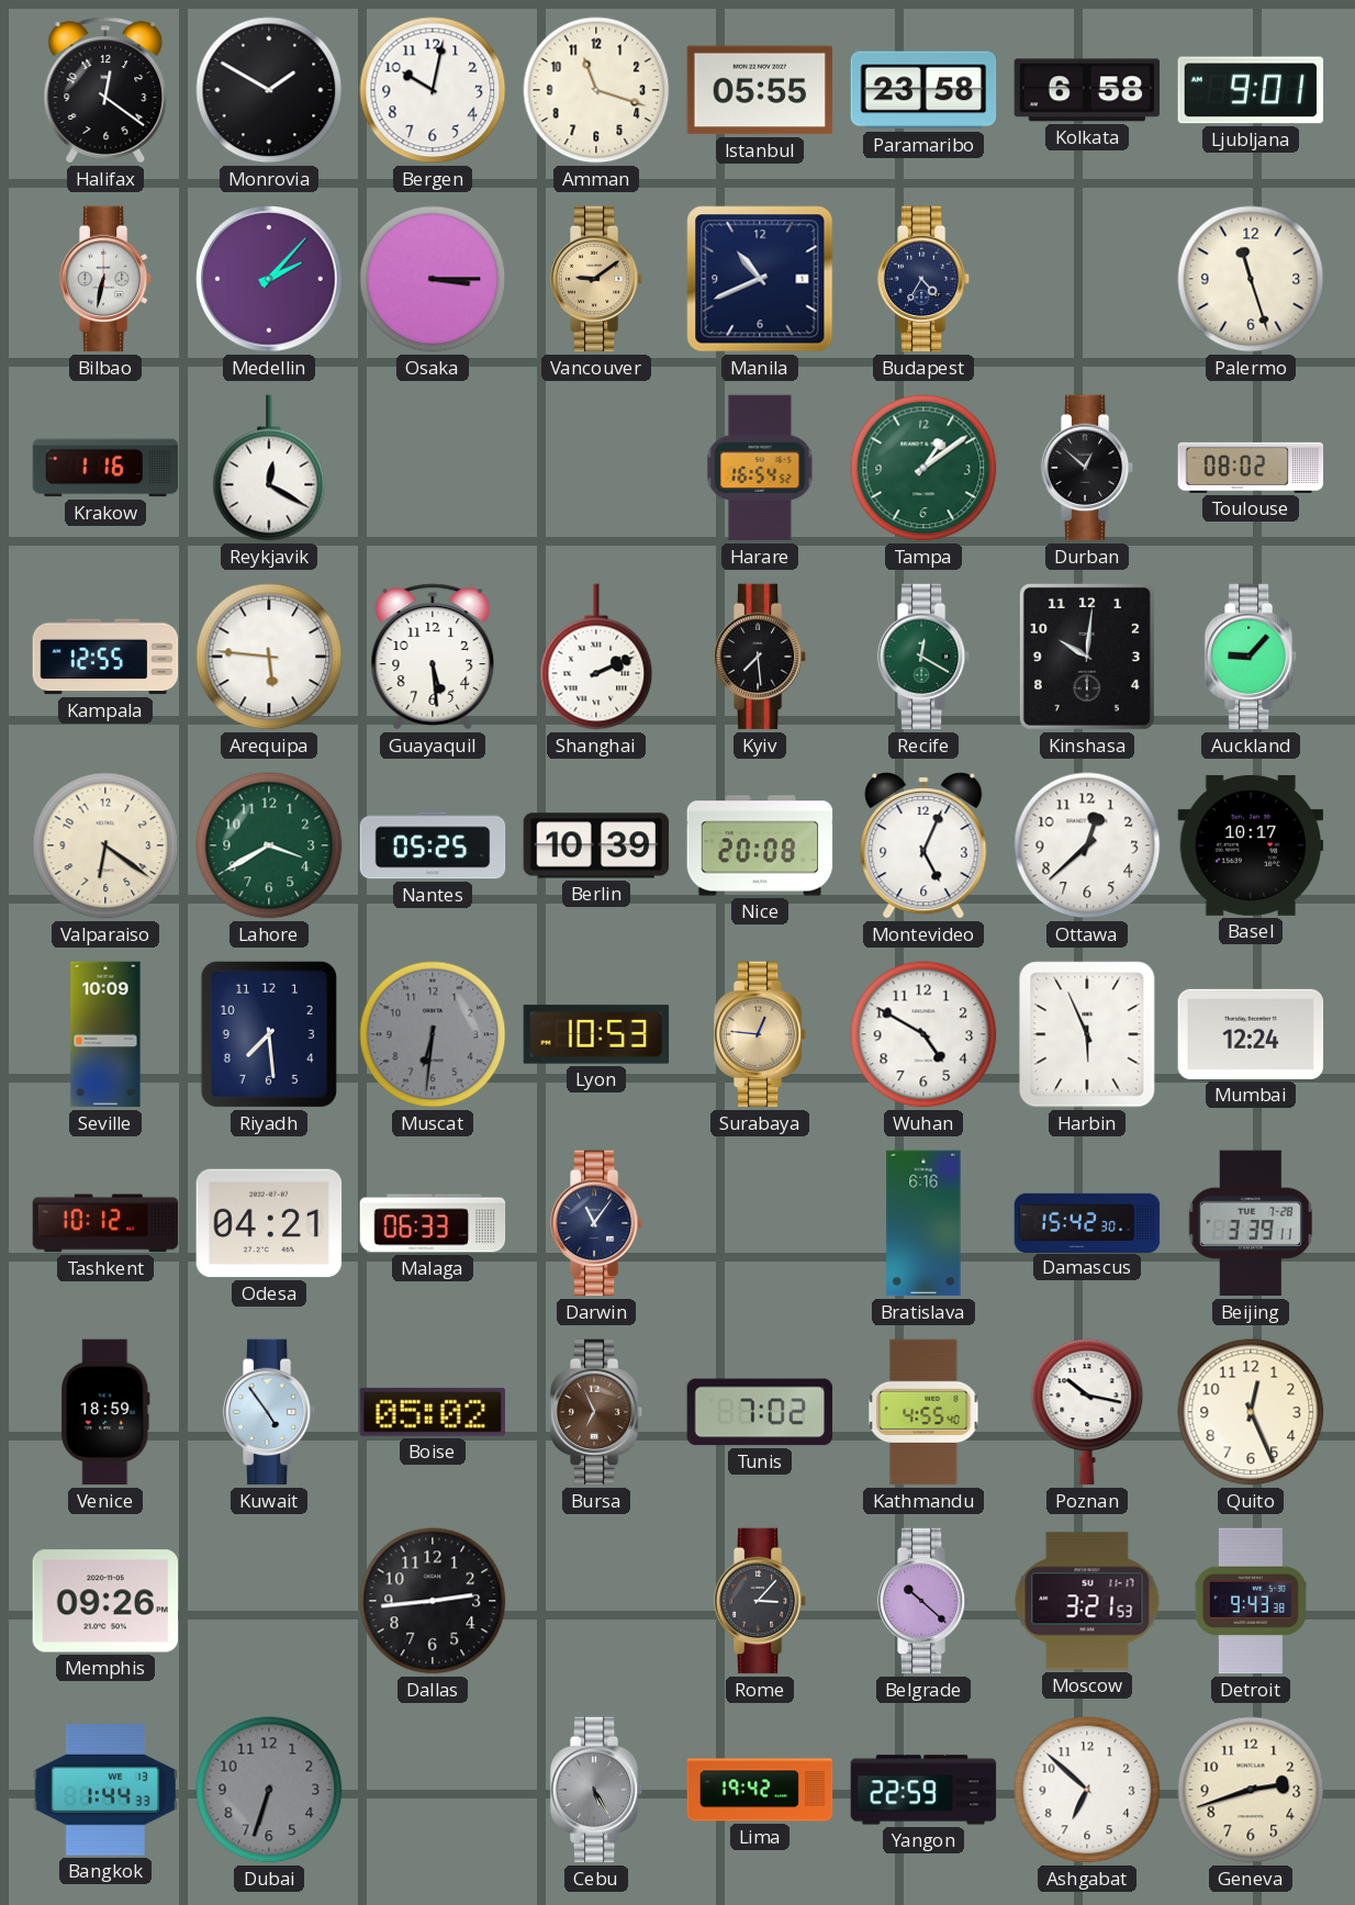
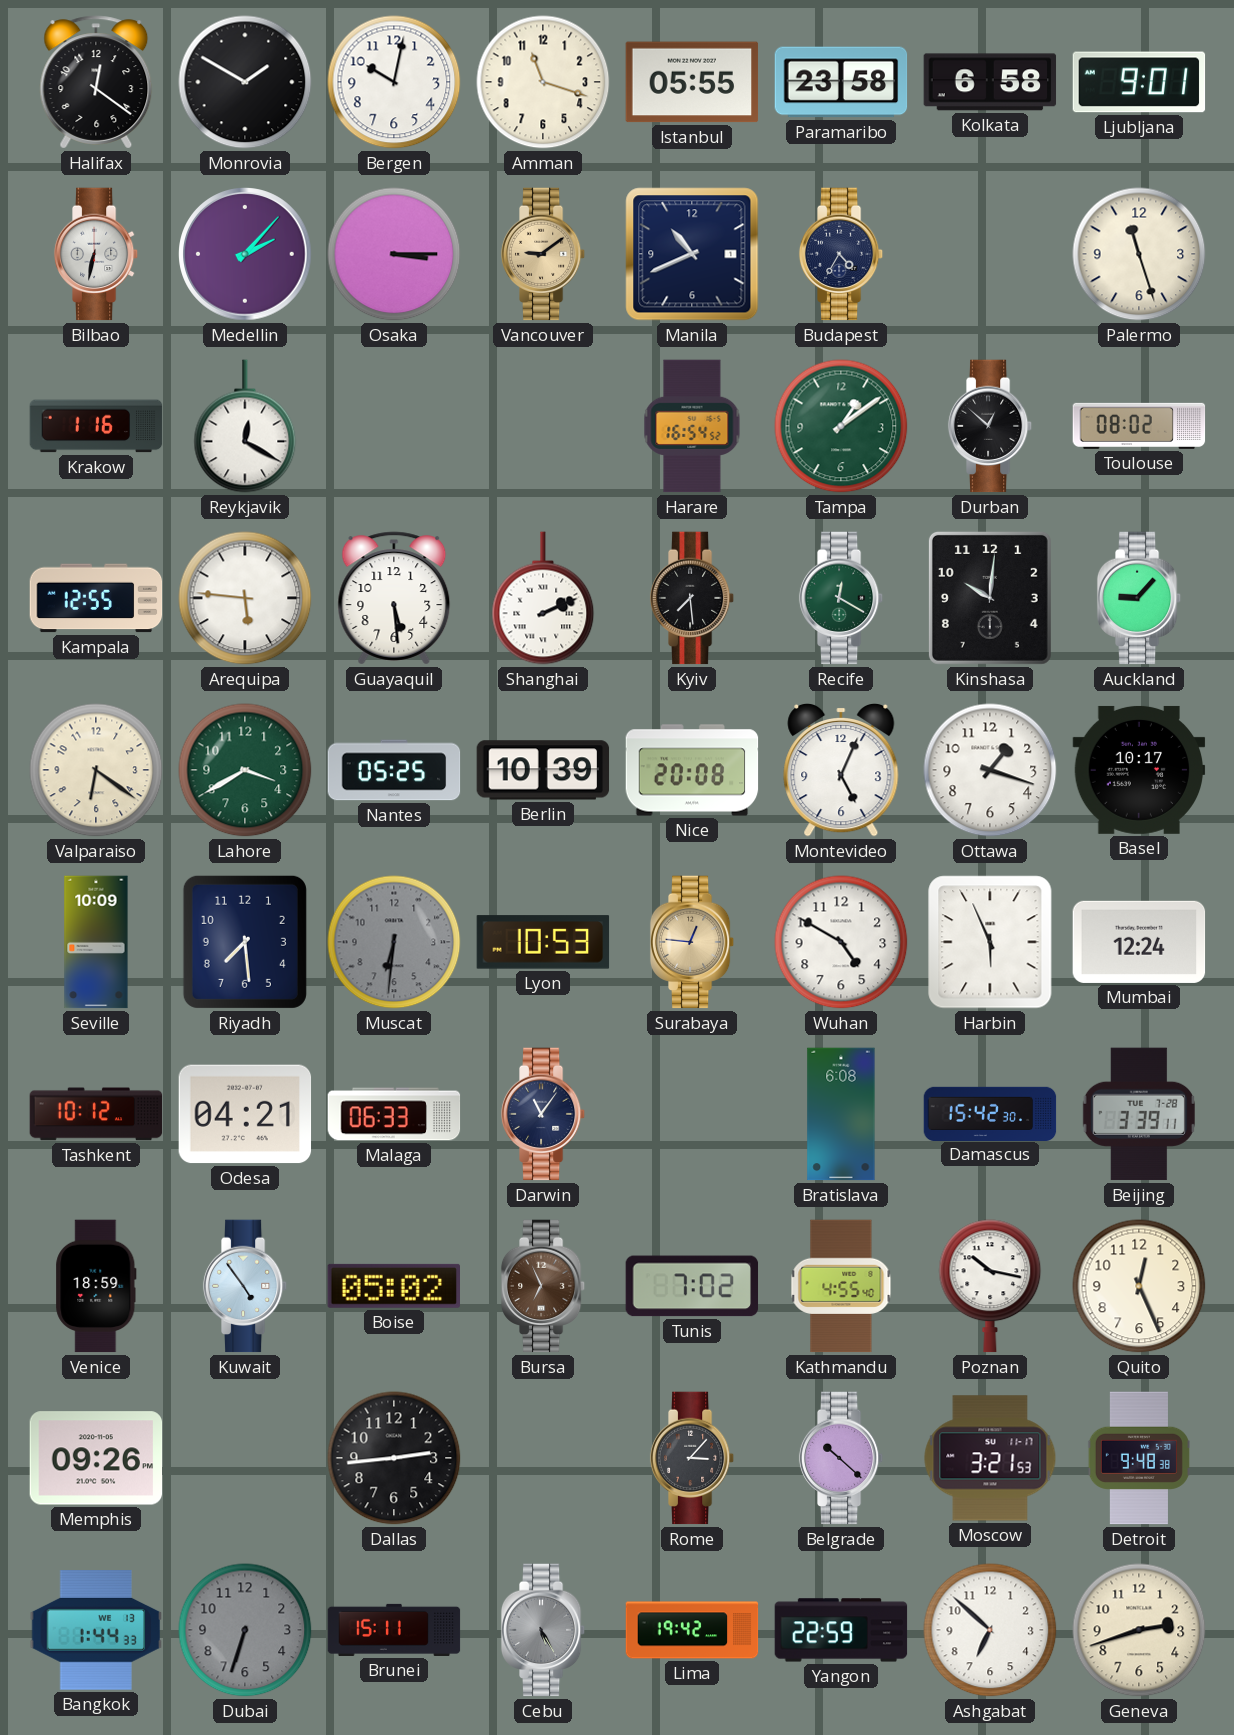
Ottawa: 12:38 -> 1:18 (990, 770)
Bratislava: 6:16 -> 6:08 (841, 1114)
Detroit: 9:43 -> 9:48 (1139, 1458)
Brunei: none -> 15:11 (394, 1630)
